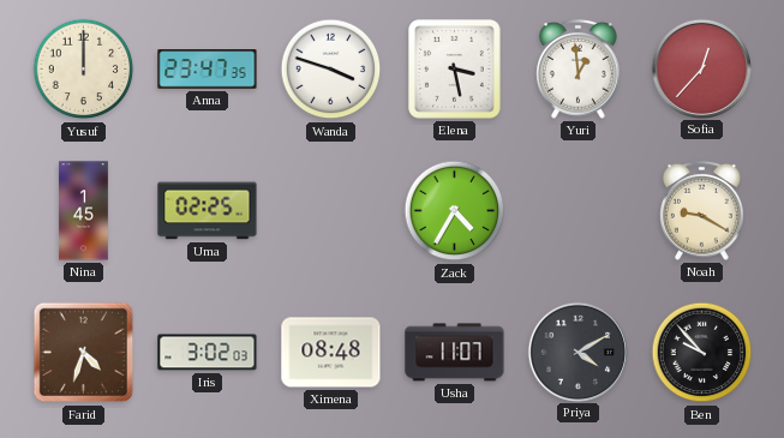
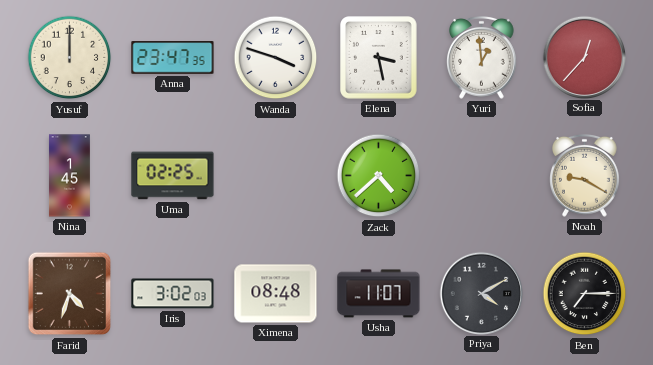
Zack: 4:35 -> 4:38 (379, 176)
Ben: 9:53 -> 7:15 (585, 294)
